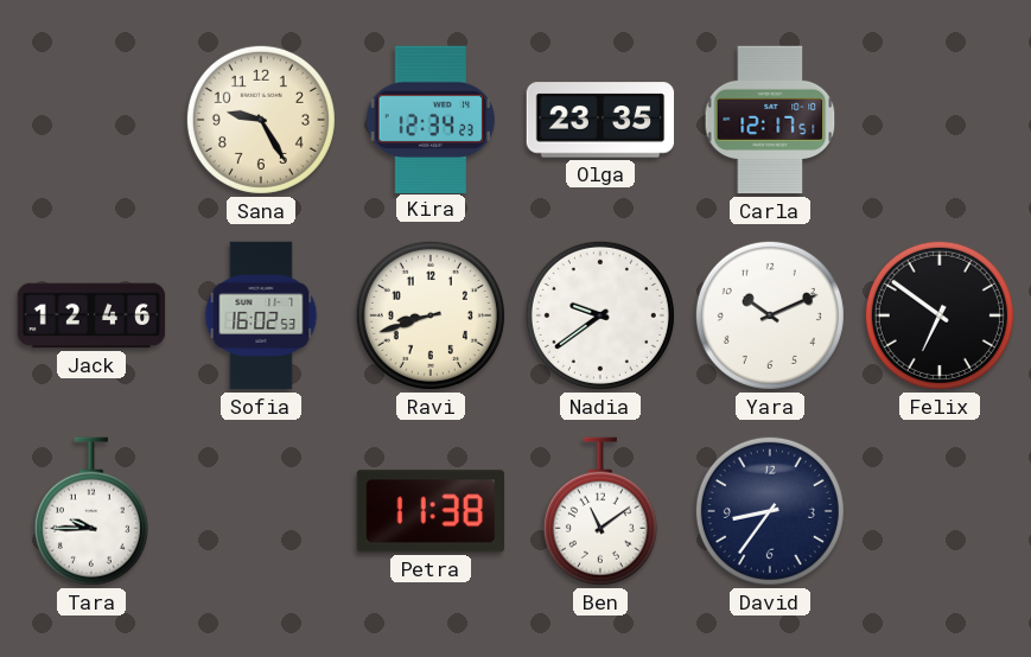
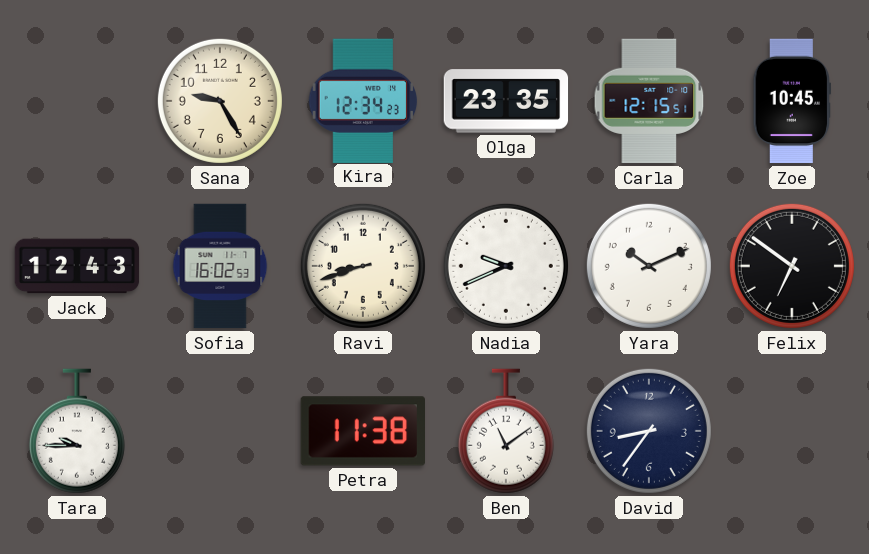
Carla: 12:17 -> 12:15 (649, 101)
Zoe: none -> 10:45 (791, 101)
Jack: 12:46 -> 12:43 (77, 266)
Nadia: 9:39 -> 9:41 (506, 266)
